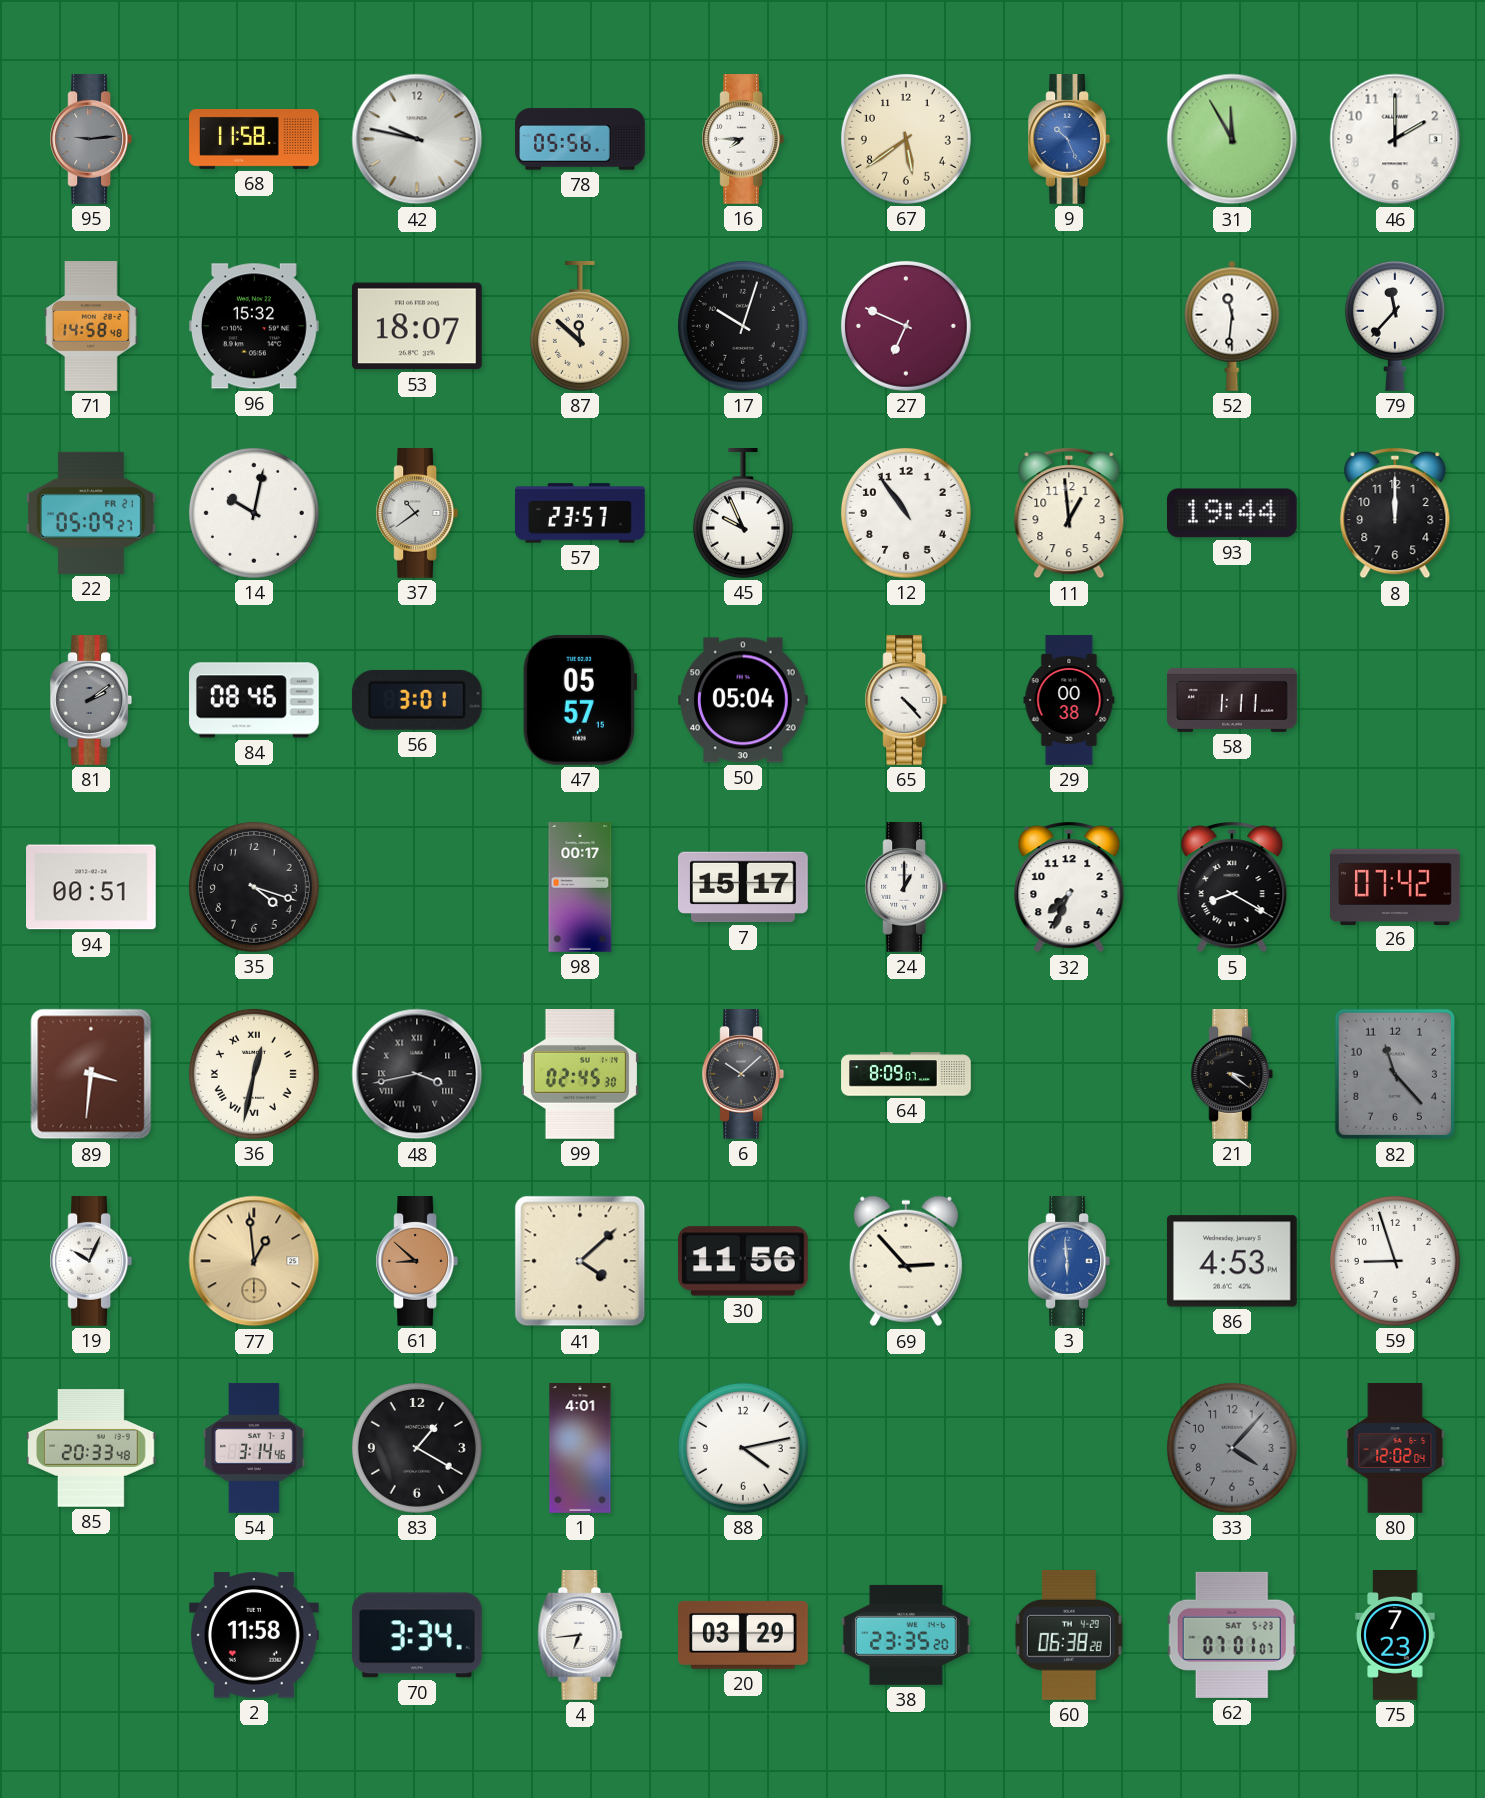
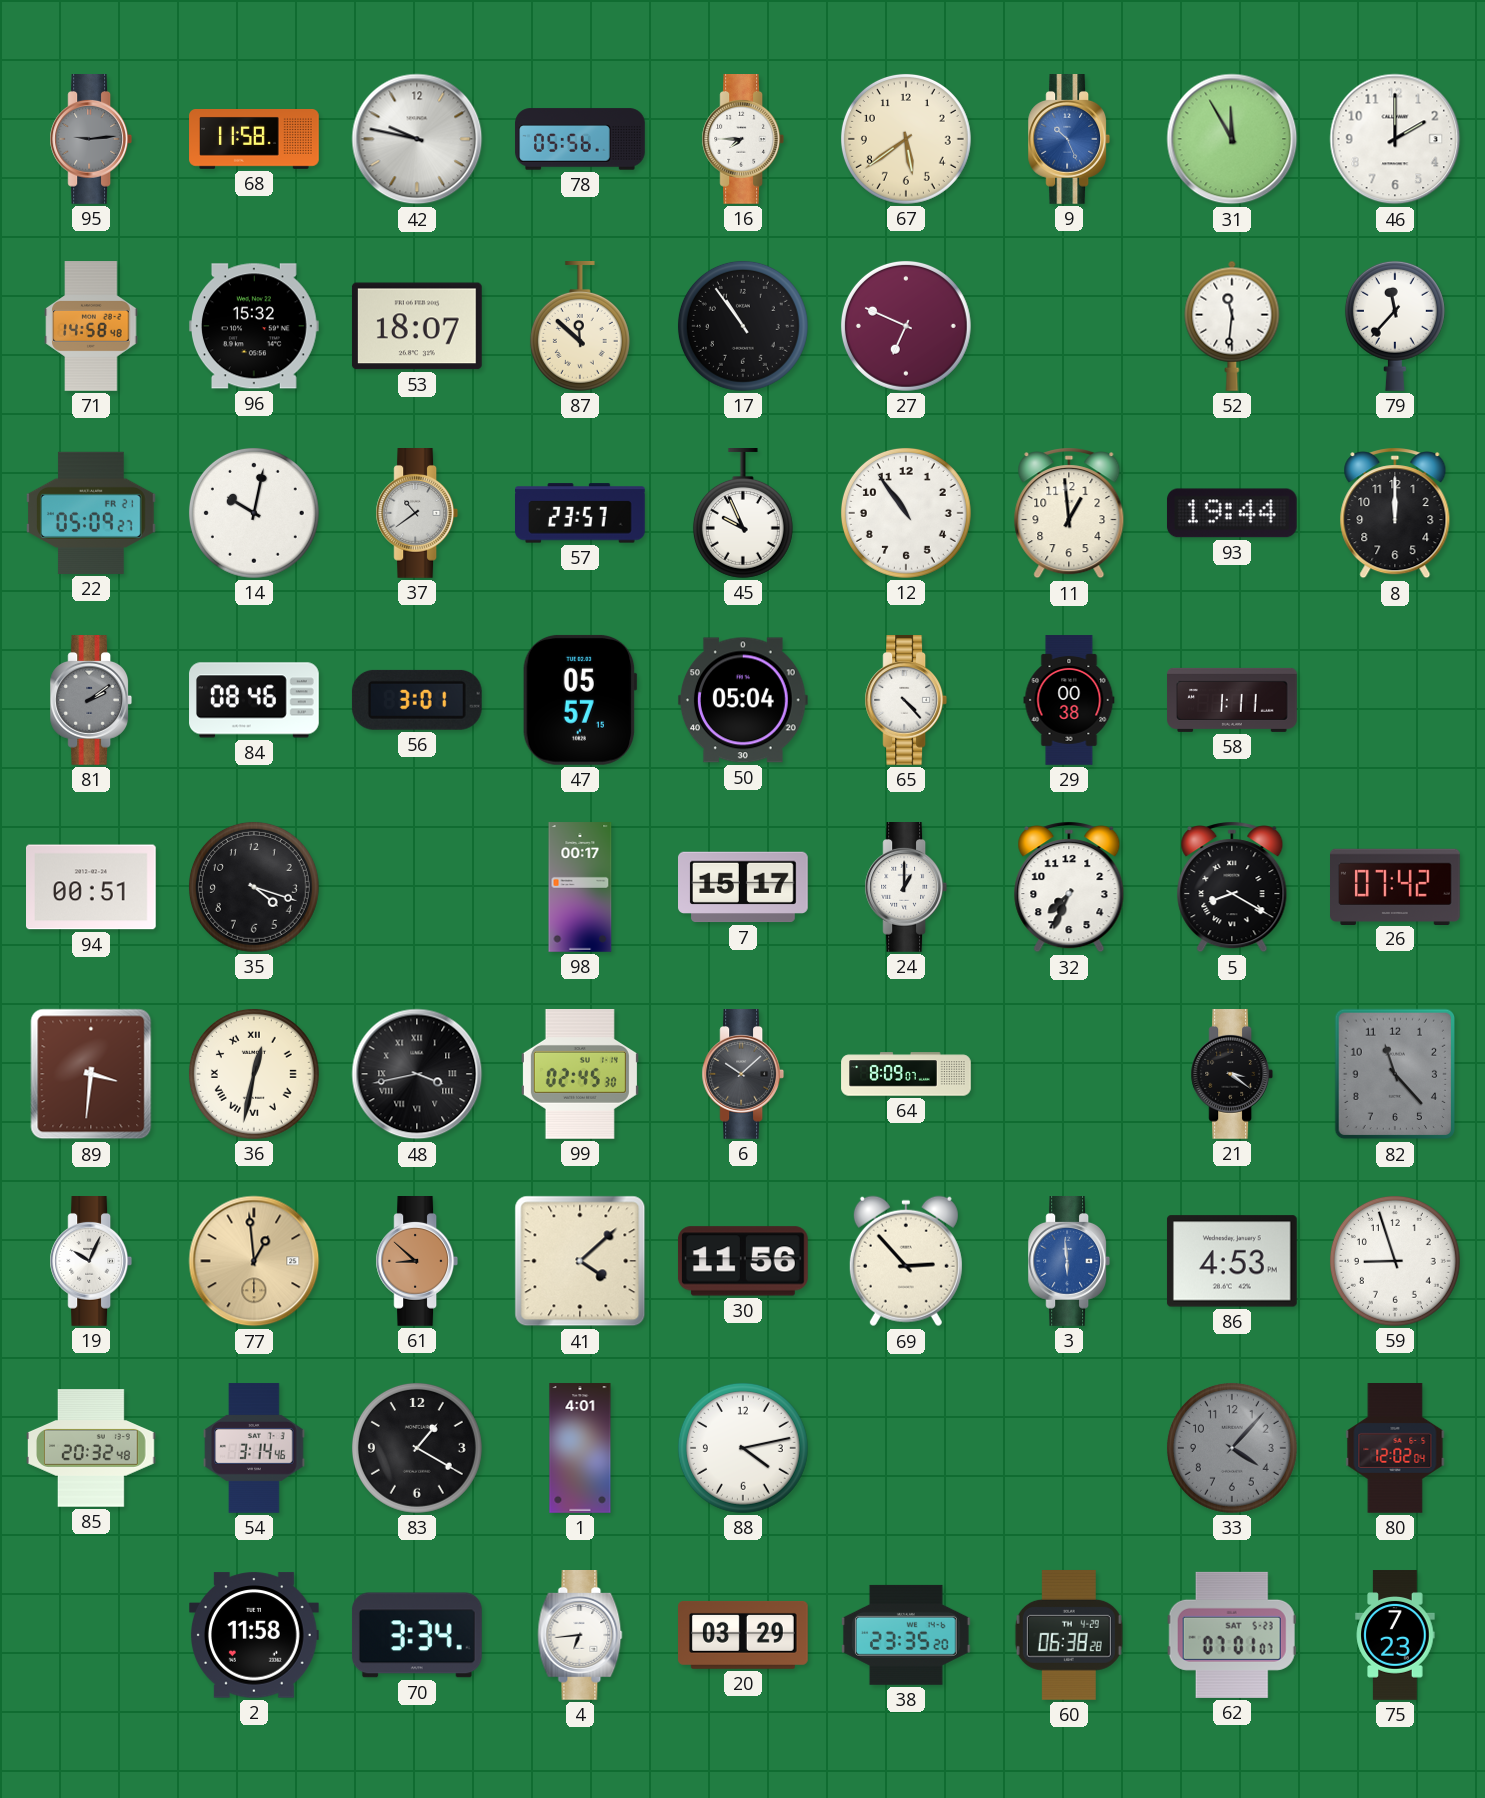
17: 10:03 -> 10:54 (743, 326)
85: 20:33 -> 20:32 (91, 1448)
